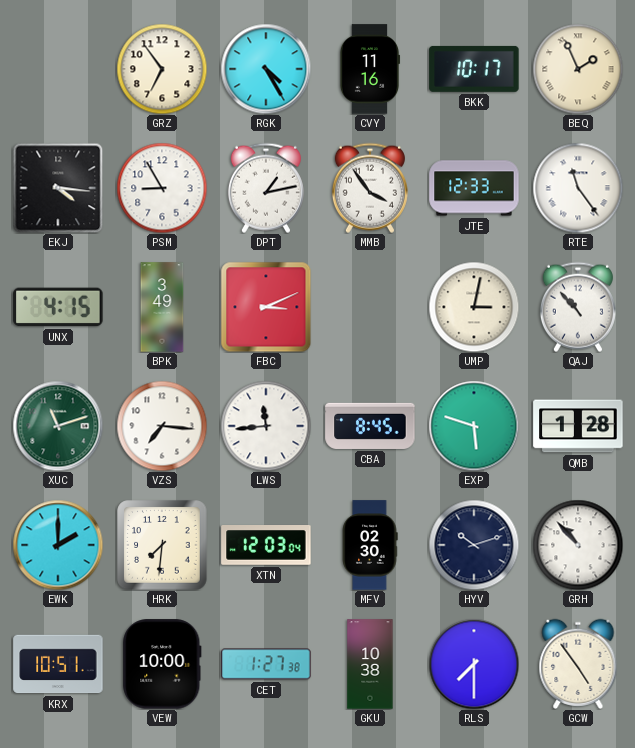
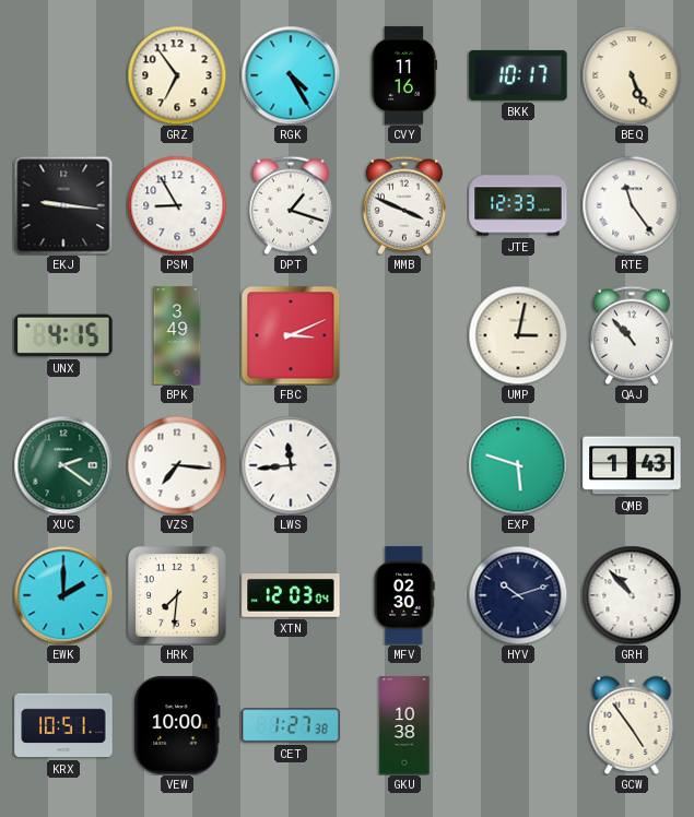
BEQ: 1:56 -> 5:26 (632, 75)
EKJ: 4:16 -> 9:16 (63, 205)
DPT: 1:13 -> 1:18 (291, 205)
MMB: 3:54 -> 3:49 (404, 205)
XUC: 11:12 -> 2:21 (63, 465)
CBA: 8:45 -> none (370, 426)
QMB: 1:28 -> 1:43 (632, 465)
RLS: 7:30 -> none (474, 664)
